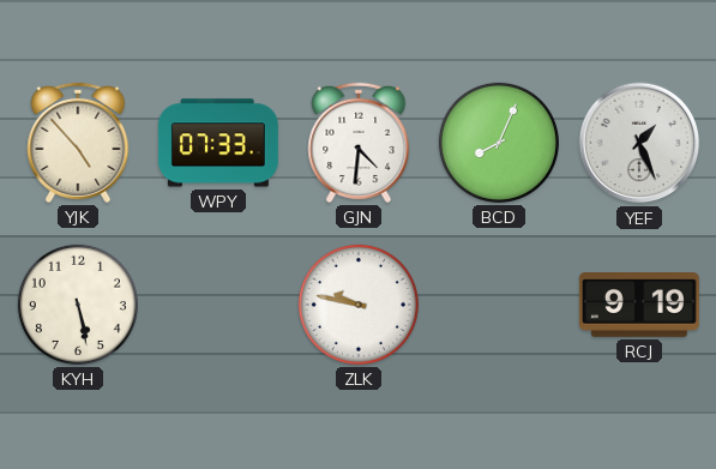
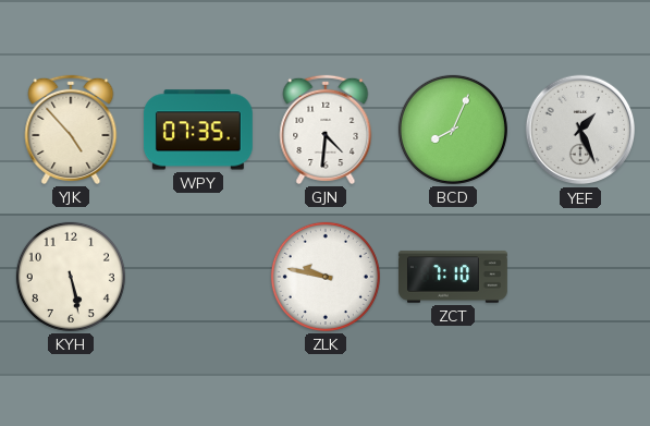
WPY: 07:33 -> 07:35 (198, 130)
ZCT: none -> 7:10 (454, 277)
RCJ: 9:19 -> none (639, 306)
